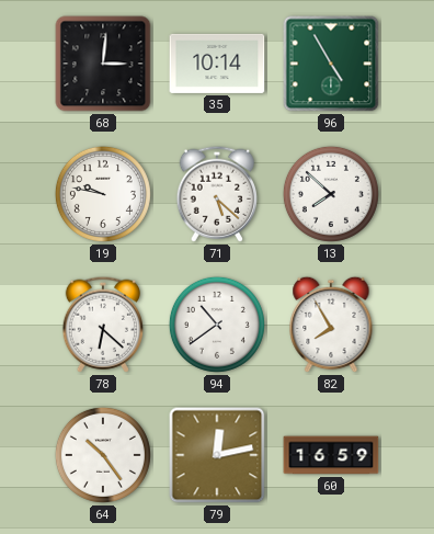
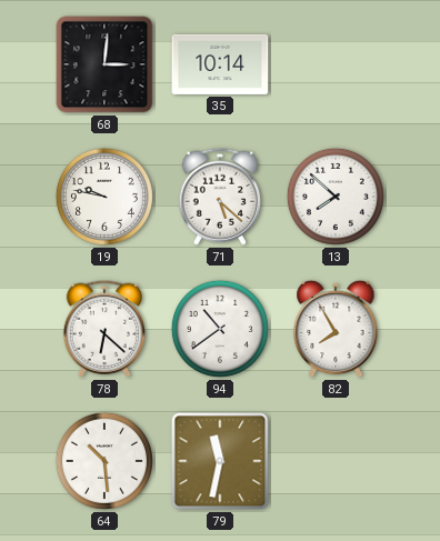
96: 4:55 -> none (331, 64)
64: 10:24 -> 10:29 (104, 461)
79: 12:13 -> 11:32 (220, 461)
60: 16:59 -> none (331, 455)
